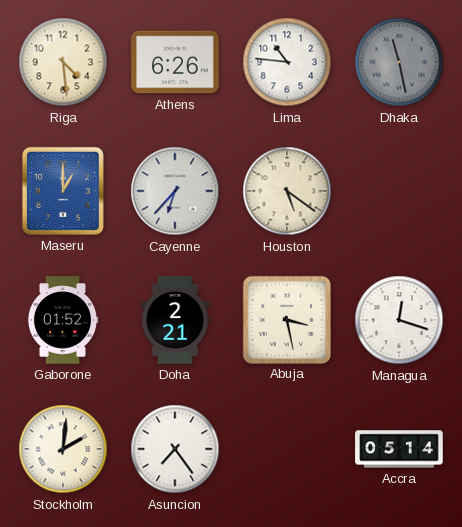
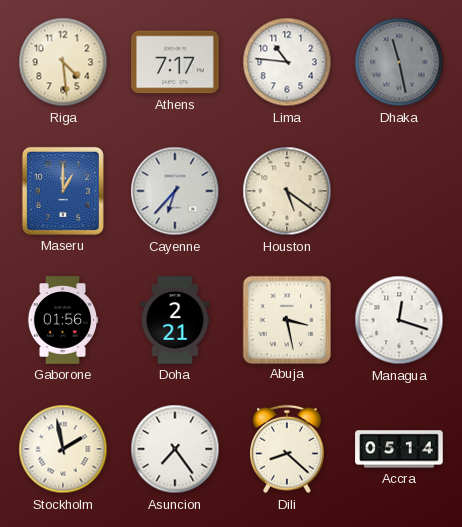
Athens: 6:26 -> 7:17 (175, 62)
Gaborone: 01:52 -> 01:56 (63, 320)
Stockholm: 2:01 -> 1:58 (63, 449)
Dili: none -> 8:22 (288, 449)
